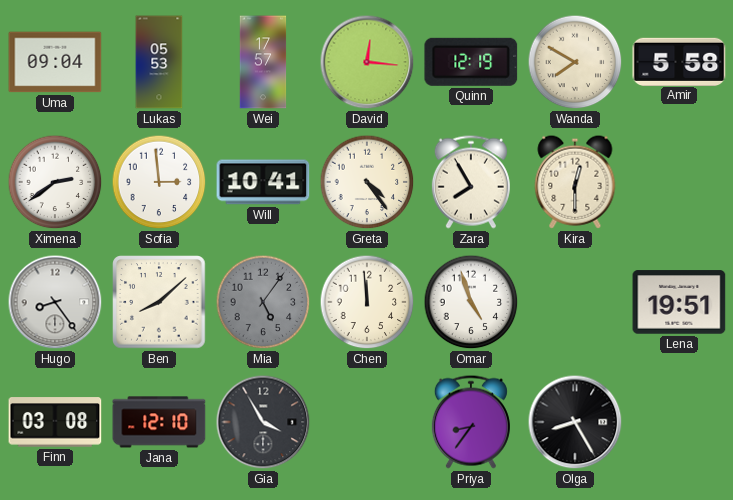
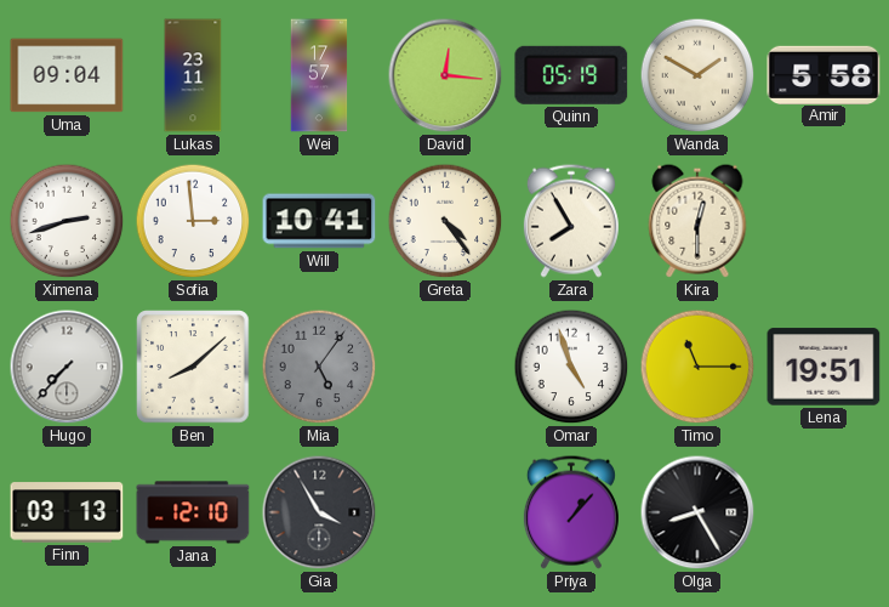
Lukas: 05:53 -> 23:11 (193, 75)
Quinn: 12:19 -> 05:19 (571, 75)
Wanda: 7:50 -> 1:50 (697, 75)
Ximena: 2:39 -> 2:42 (67, 221)
Hugo: 8:24 -> 7:37 (67, 367)
Chen: 11:59 -> none (367, 302)
Timo: none -> 11:15 (697, 367)
Finn: 03:08 -> 03:13 (67, 512)
Priya: 8:36 -> 1:07 (571, 512)
